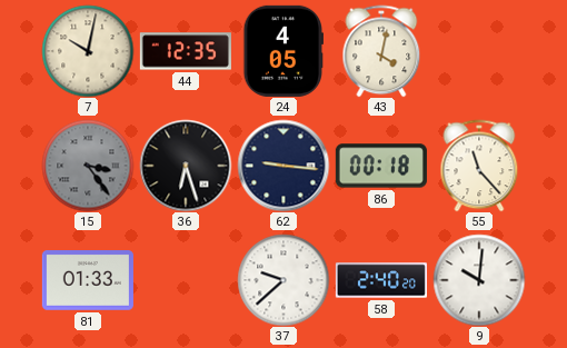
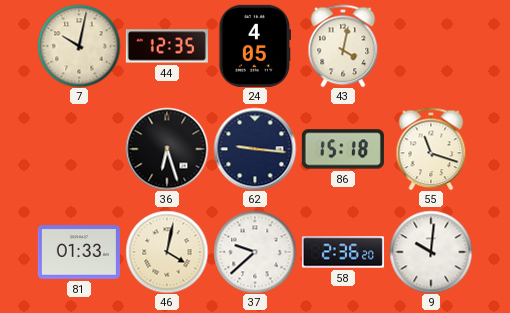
15: 3:24 -> none (88, 166)
86: 00:18 -> 15:18 (343, 149)
55: 11:23 -> 11:18 (431, 149)
46: none -> 4:02 (167, 252)
58: 2:40 -> 2:36 (343, 252)
